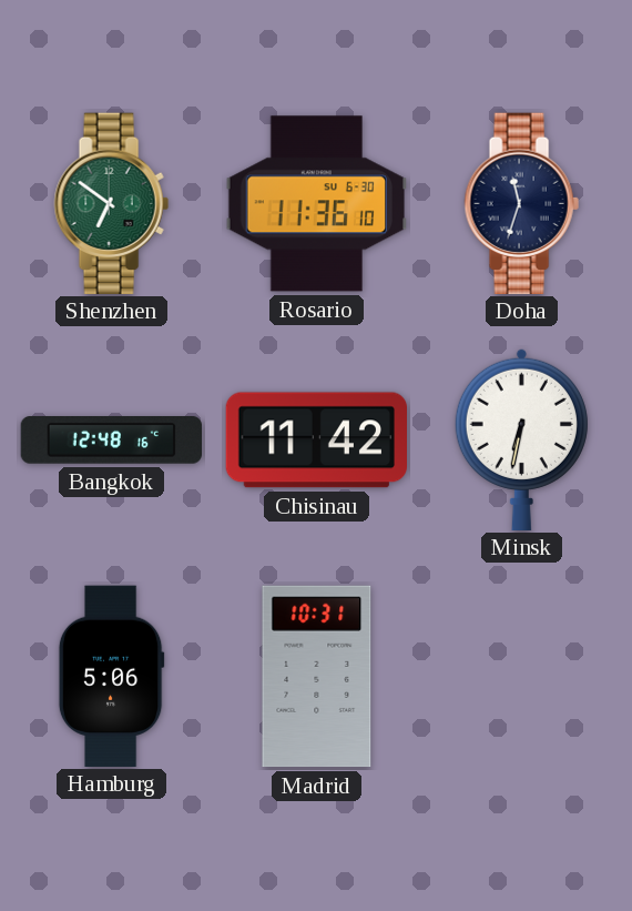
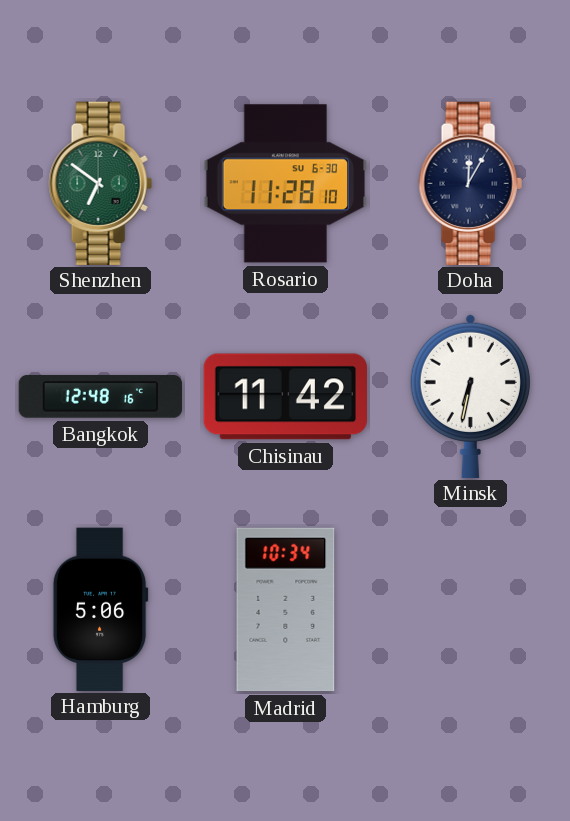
Rosario: 11:36 -> 11:28 (285, 184)
Doha: 11:33 -> 12:05 (470, 183)
Madrid: 10:31 -> 10:34 (286, 610)
